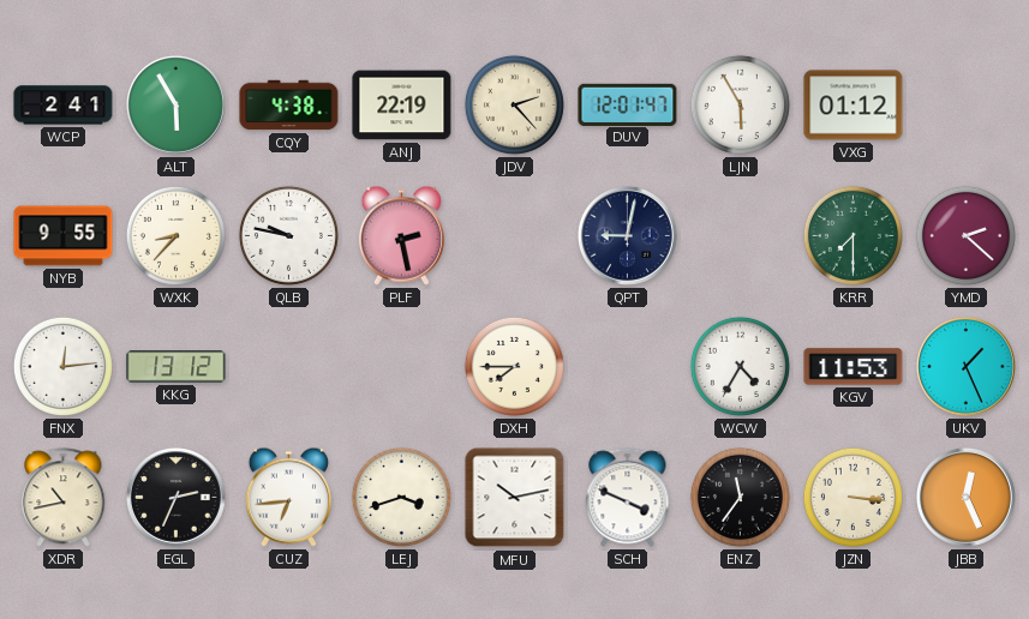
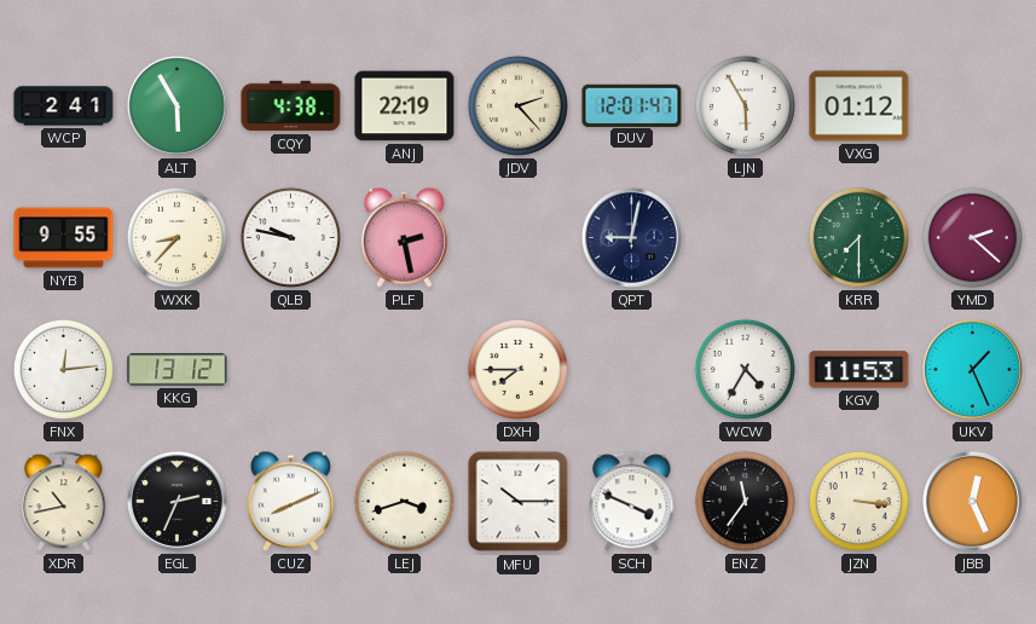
CUZ: 6:44 -> 8:11 (290, 501)
MFU: 10:13 -> 10:15 (519, 502)
